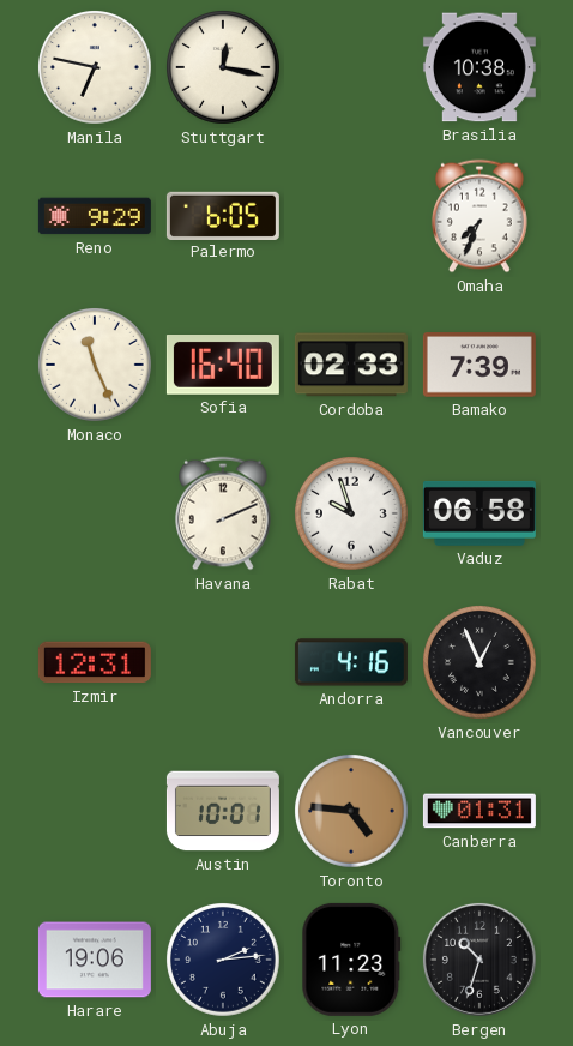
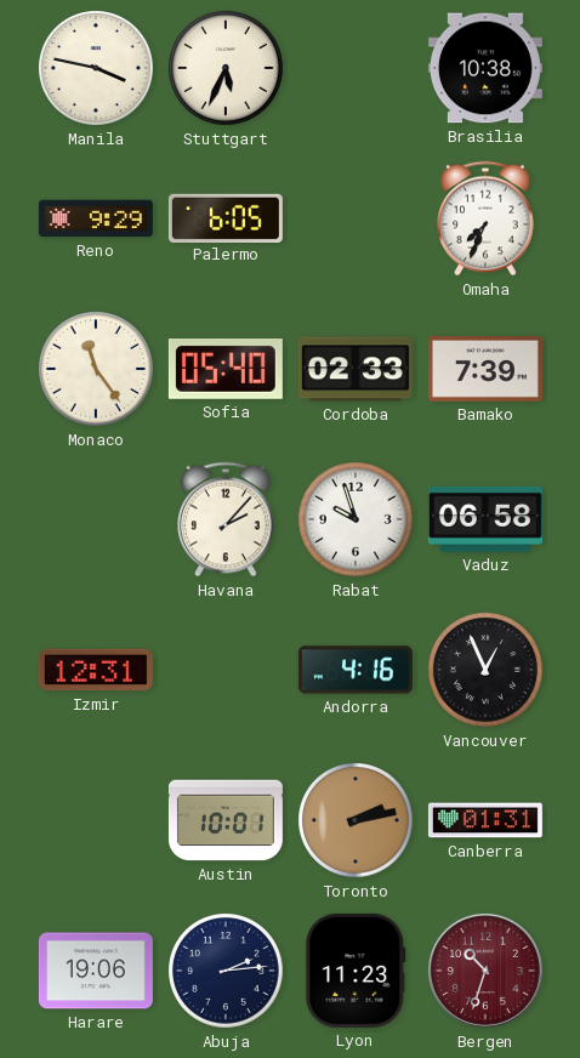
Manila: 6:47 -> 3:47 (97, 69)
Stuttgart: 12:17 -> 5:34 (227, 69)
Monaco: 11:26 -> 11:24 (97, 370)
Sofia: 16:40 -> 05:40 (226, 370)
Havana: 2:11 -> 2:07 (227, 519)
Toronto: 4:46 -> 2:13 (357, 821)
Bergen dial: black -> burgundy (485, 971)
